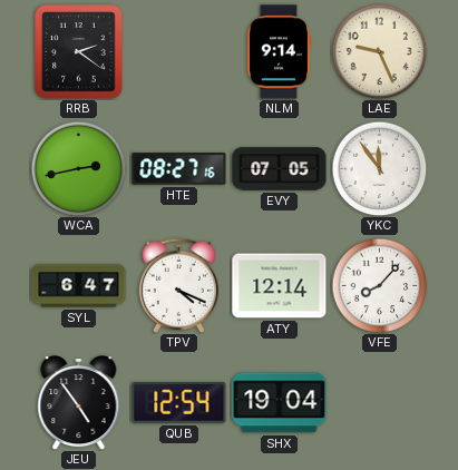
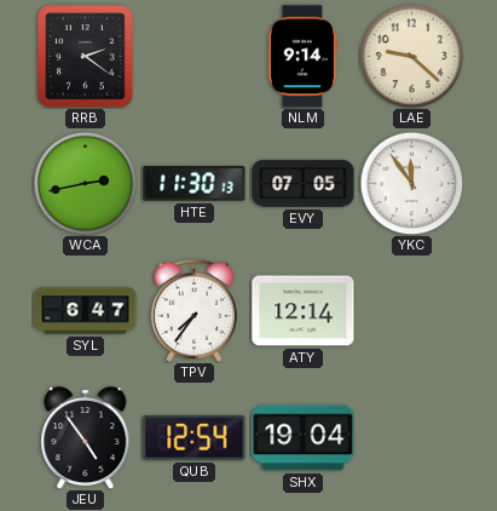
LAE: 9:26 -> 9:22 (411, 56)
HTE: 08:27 -> 11:30 (195, 184)
TPV: 4:19 -> 7:36 (193, 310)
VFE: 8:07 -> none (379, 285)
